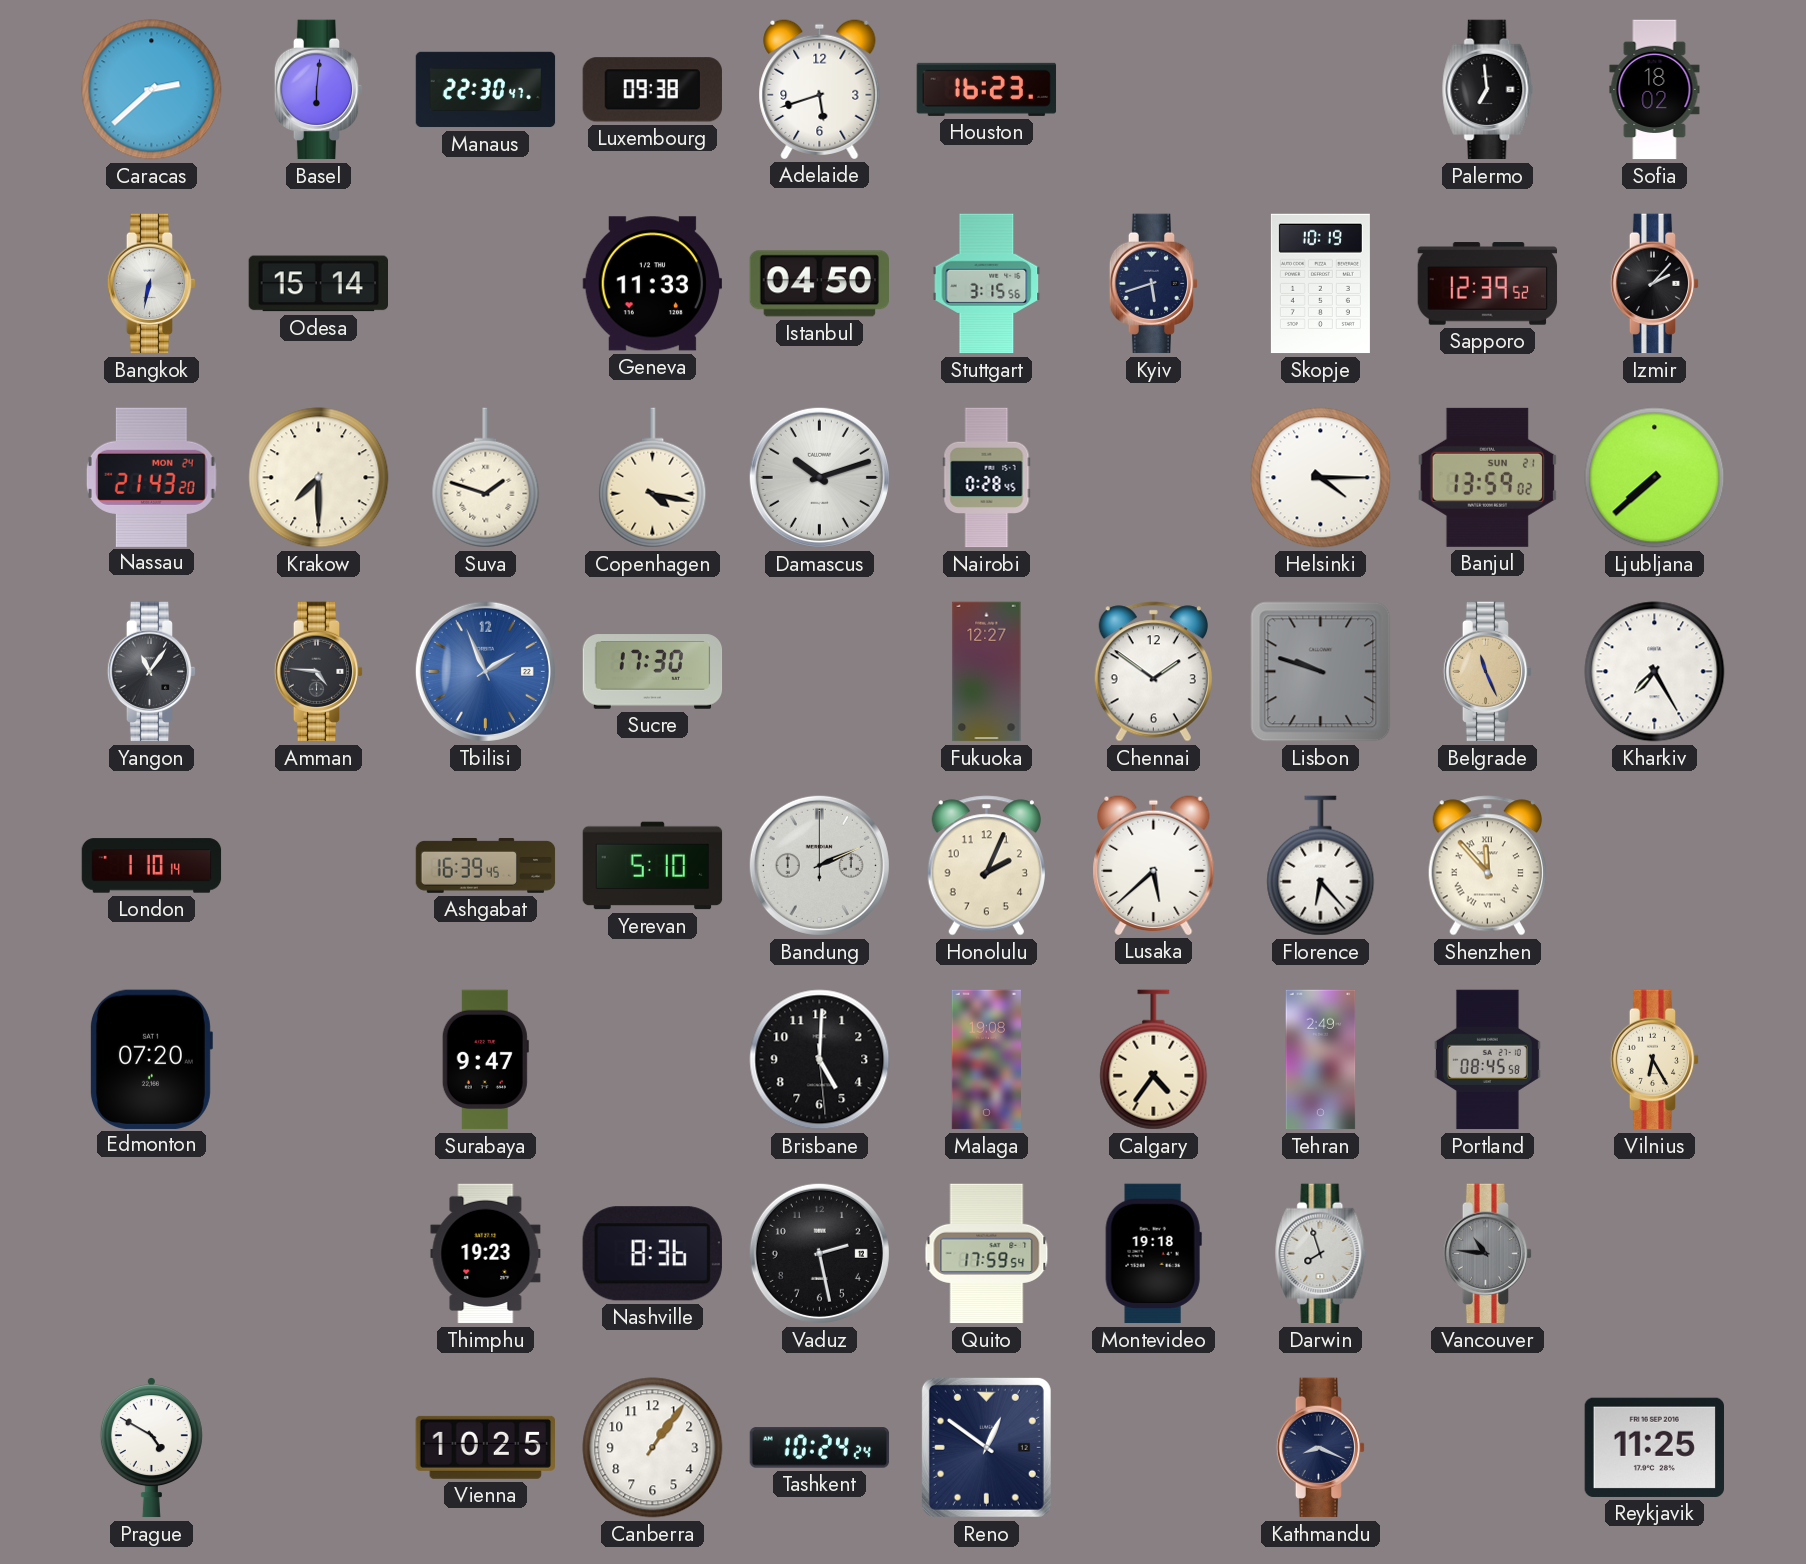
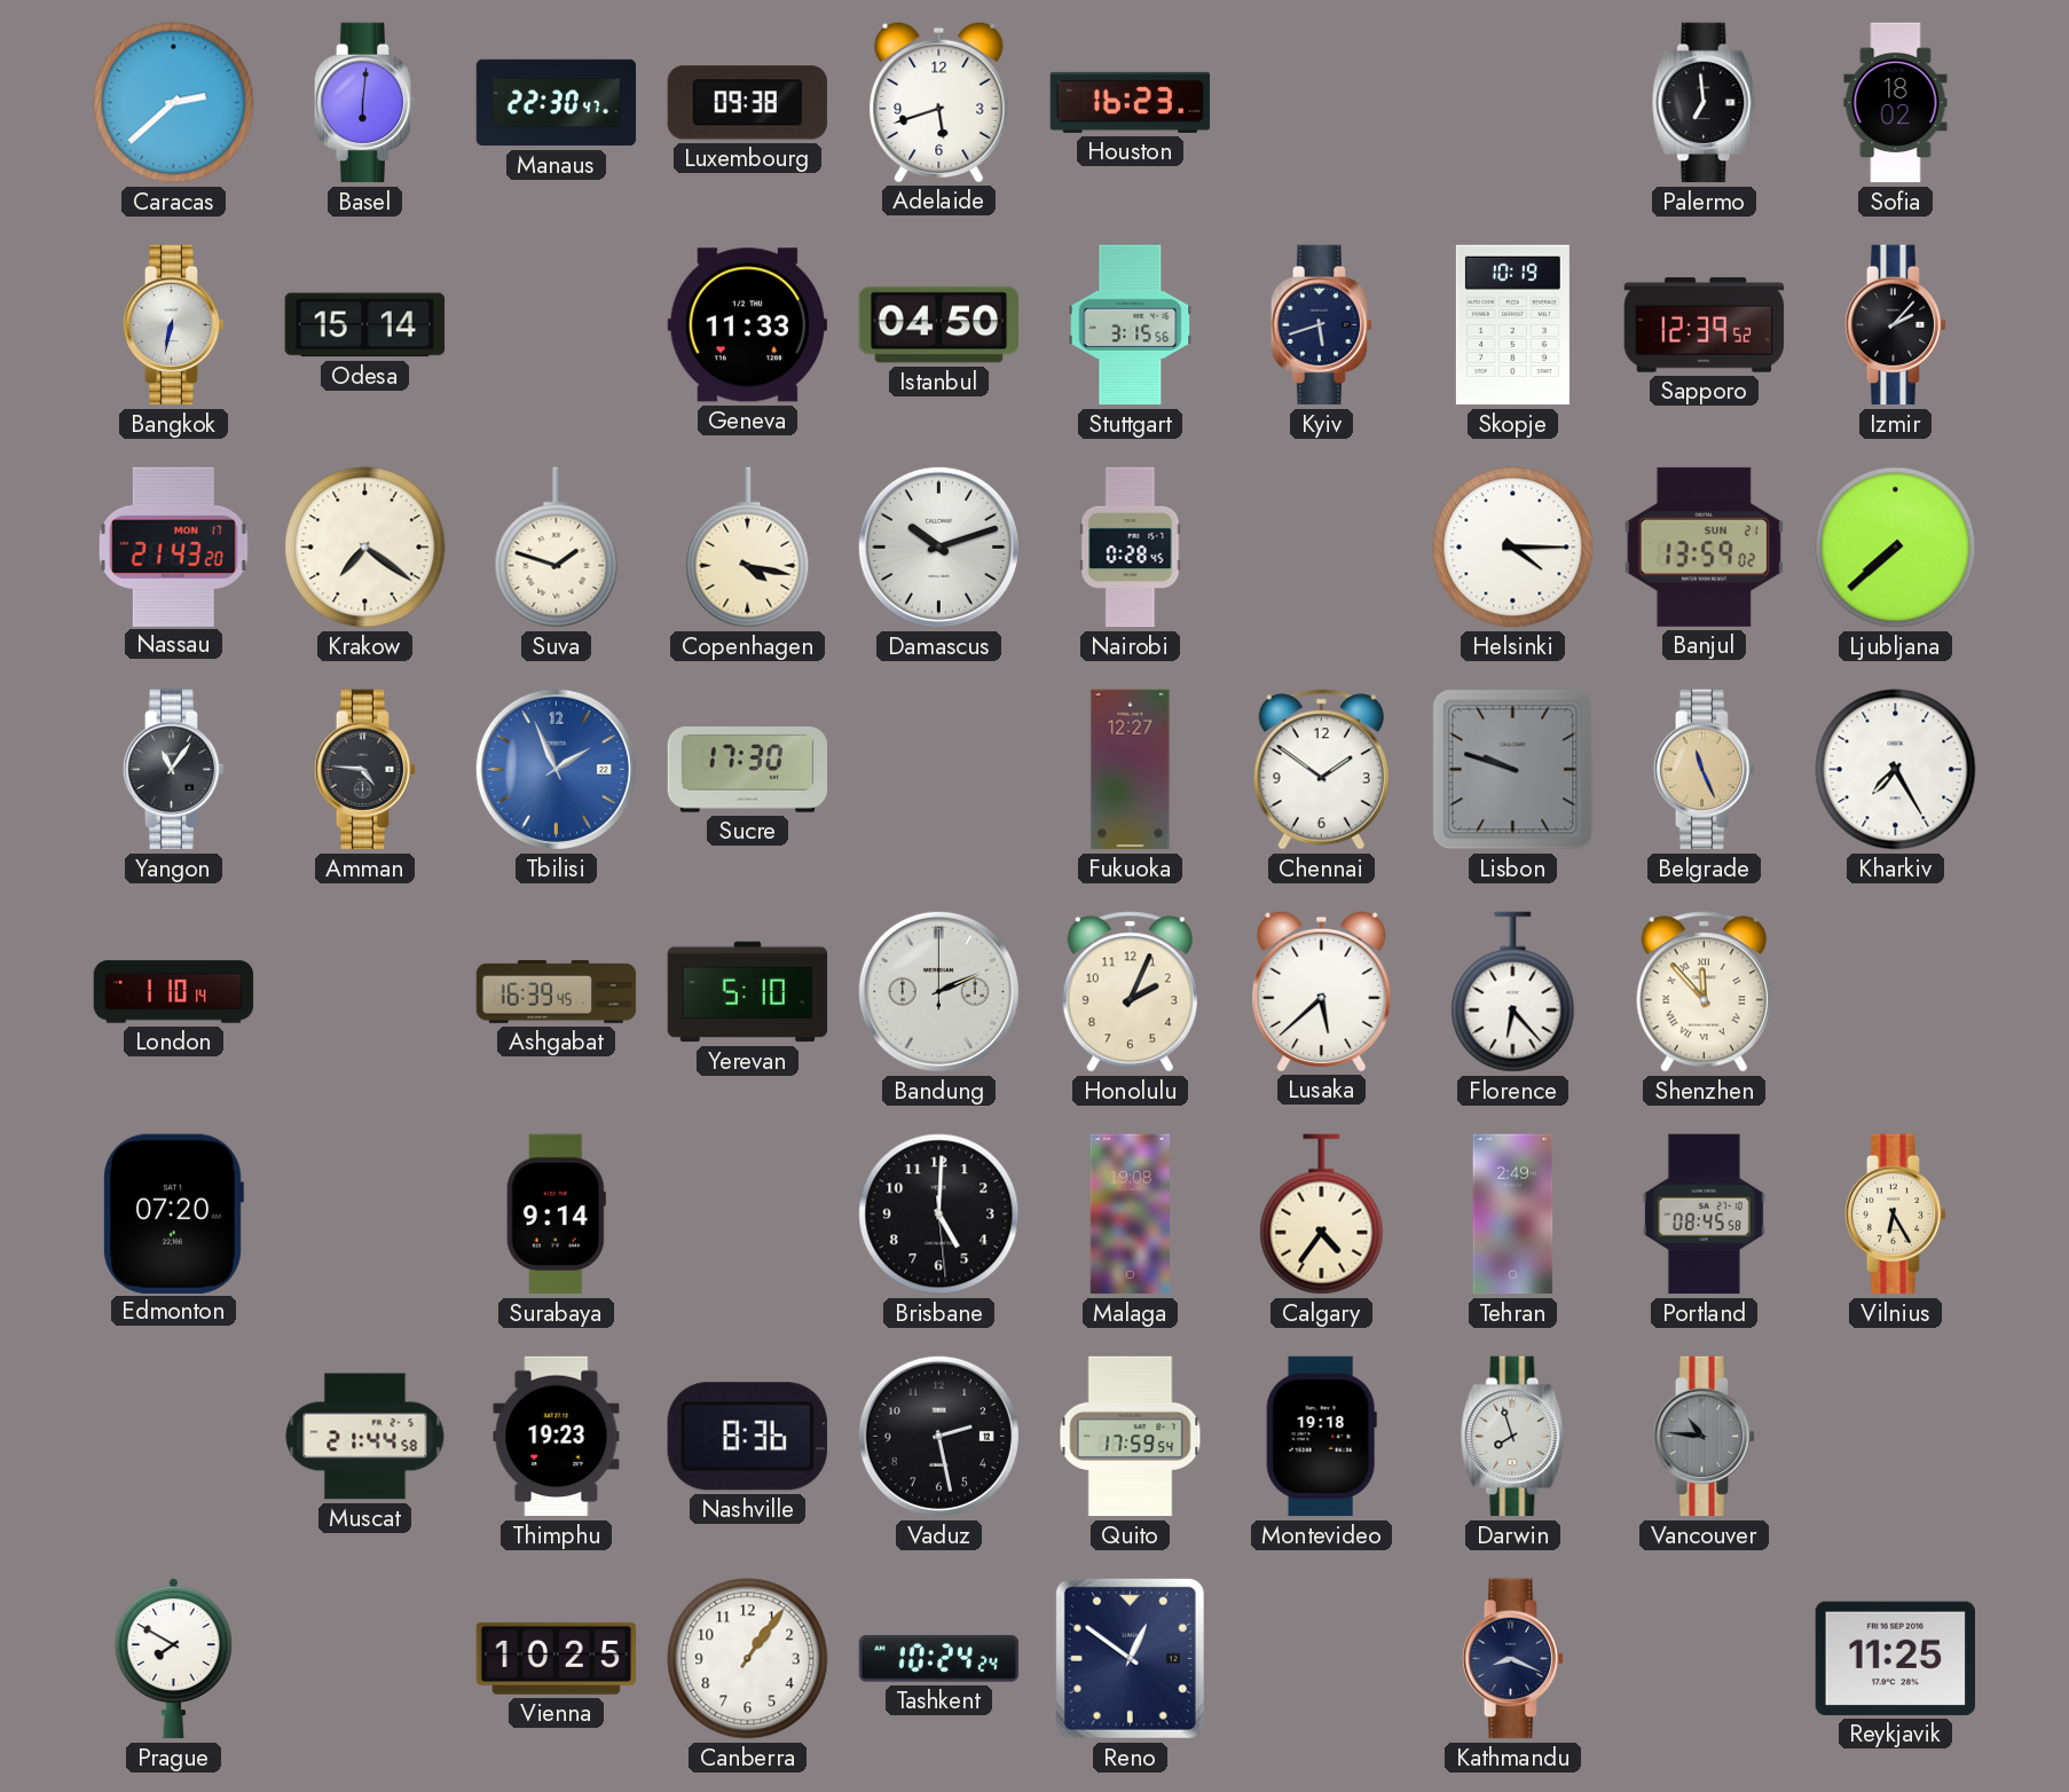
Nassau date: MON 24 -> MON 17 (173, 547)
Krakow: 7:30 -> 7:21 (365, 548)
Surabaya: 9:47 -> 9:14 (556, 1215)
Muscat: none -> 21:44 (365, 1437)
Prague: 4:50 -> 7:50 (173, 1659)
